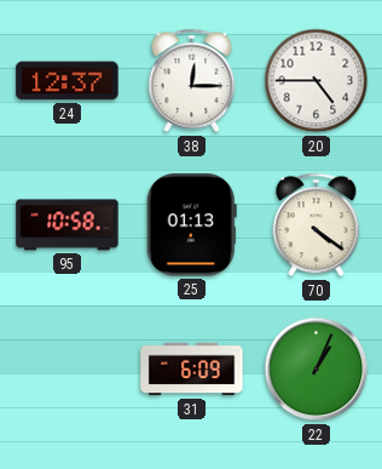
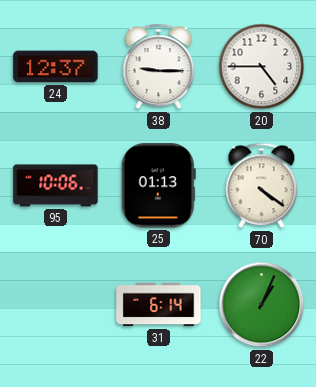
38: 12:15 -> 9:15 (159, 67)
95: 10:58 -> 10:06 (56, 186)
31: 6:09 -> 6:14 (159, 305)
